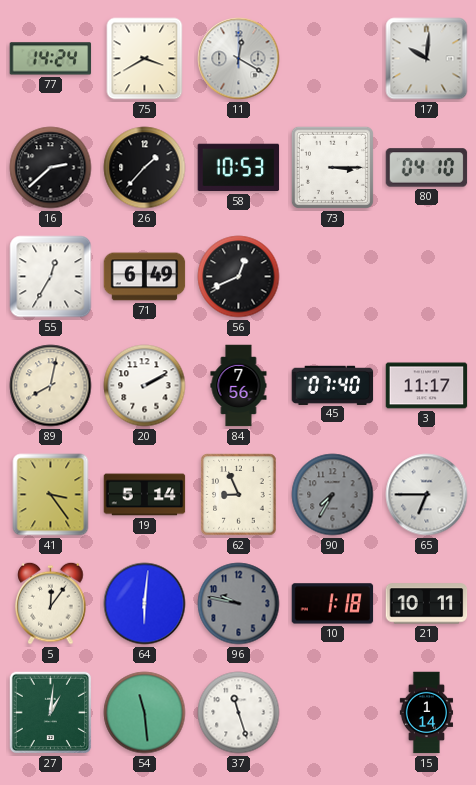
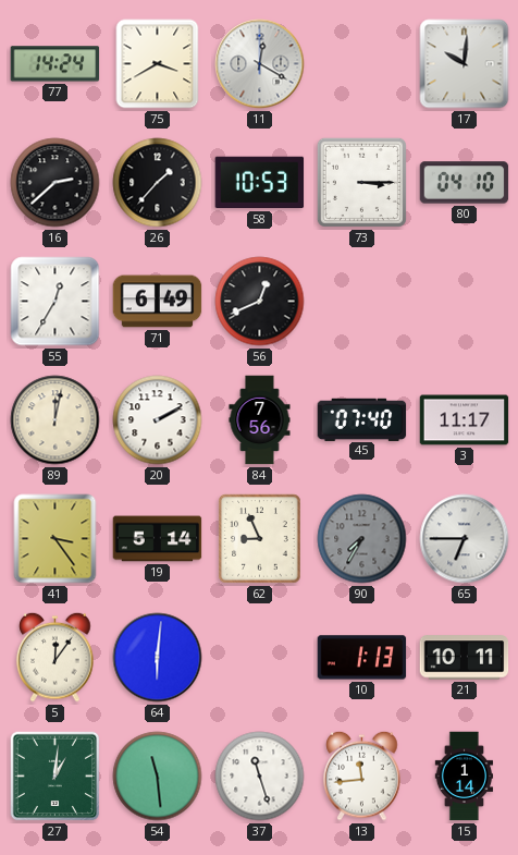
89: 8:02 -> 12:02 (55, 420)
96: 9:47 -> none (239, 604)
10: 1:18 -> 1:13 (362, 658)
13: none -> 11:44 (362, 775)
